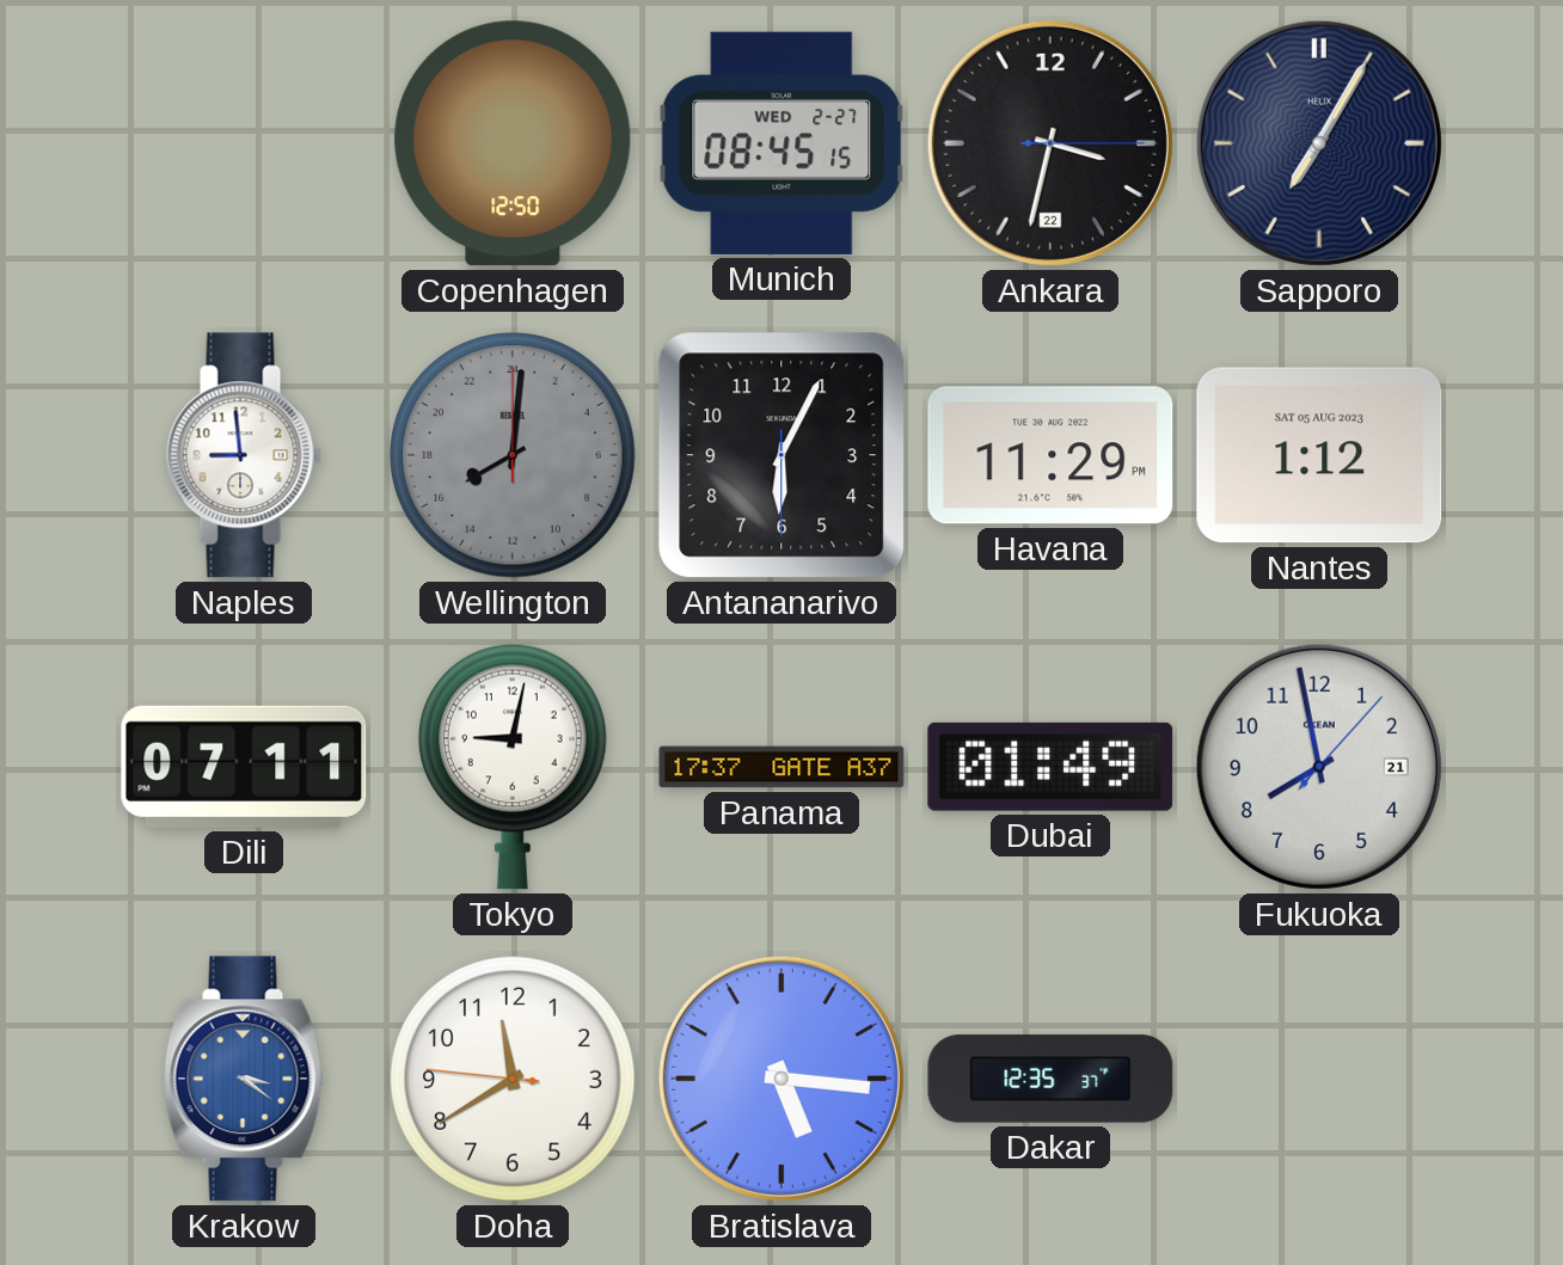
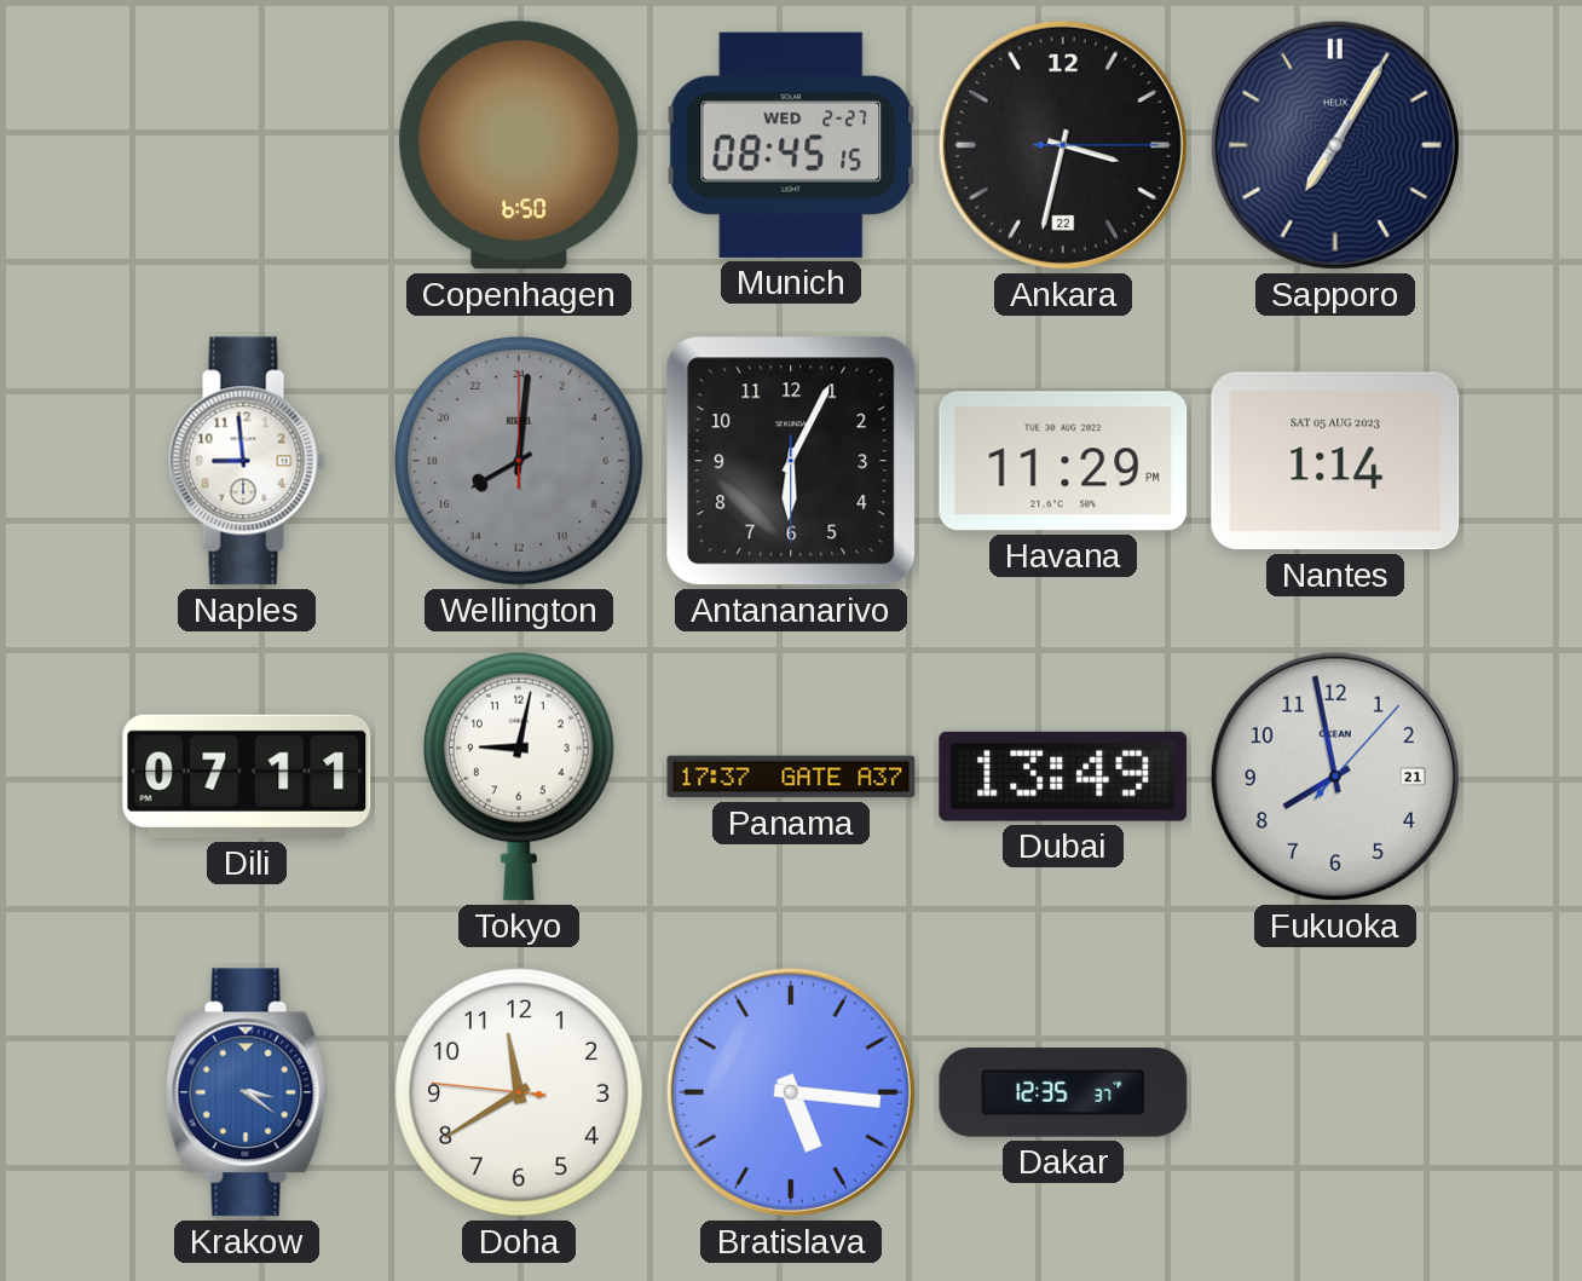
Copenhagen: 12:50 -> 6:50 (519, 145)
Nantes: 1:12 -> 1:14 (1335, 461)
Dubai: 01:49 -> 13:49 (1063, 777)
